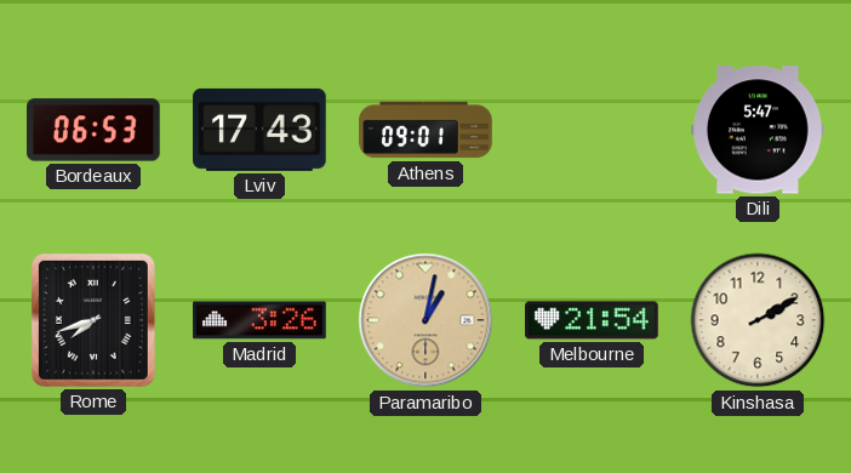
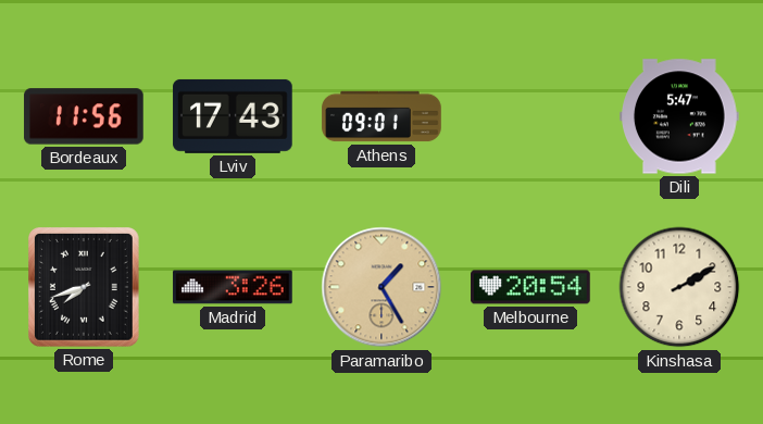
Bordeaux: 06:53 -> 11:56 (84, 116)
Paramaribo: 1:02 -> 1:25 (381, 287)
Melbourne: 21:54 -> 20:54 (530, 287)
